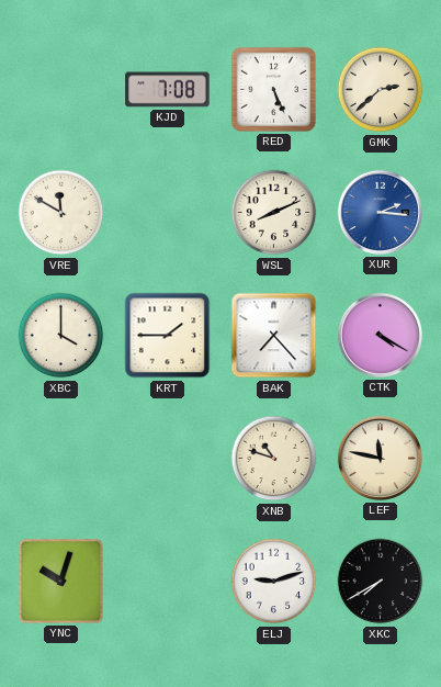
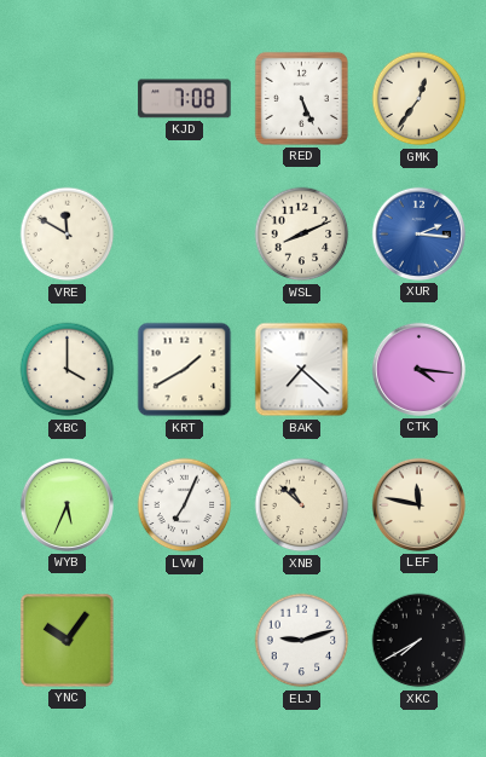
GMK: 2:38 -> 12:36 (420, 99)
KRT: 1:45 -> 1:40 (185, 370)
BAK: 7:23 -> 7:22 (302, 370)
CTK: 4:20 -> 4:16 (418, 369)
WYB: none -> 5:34 (66, 504)
LVW: none -> 7:04 (185, 505)
XNB: 10:48 -> 10:52 (302, 505)
YNC: 10:03 -> 10:06 (68, 641)
